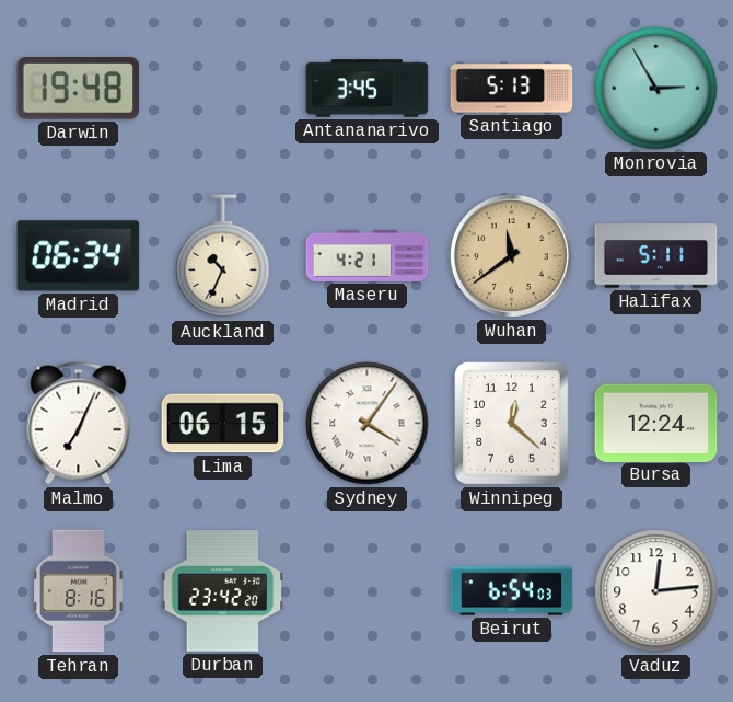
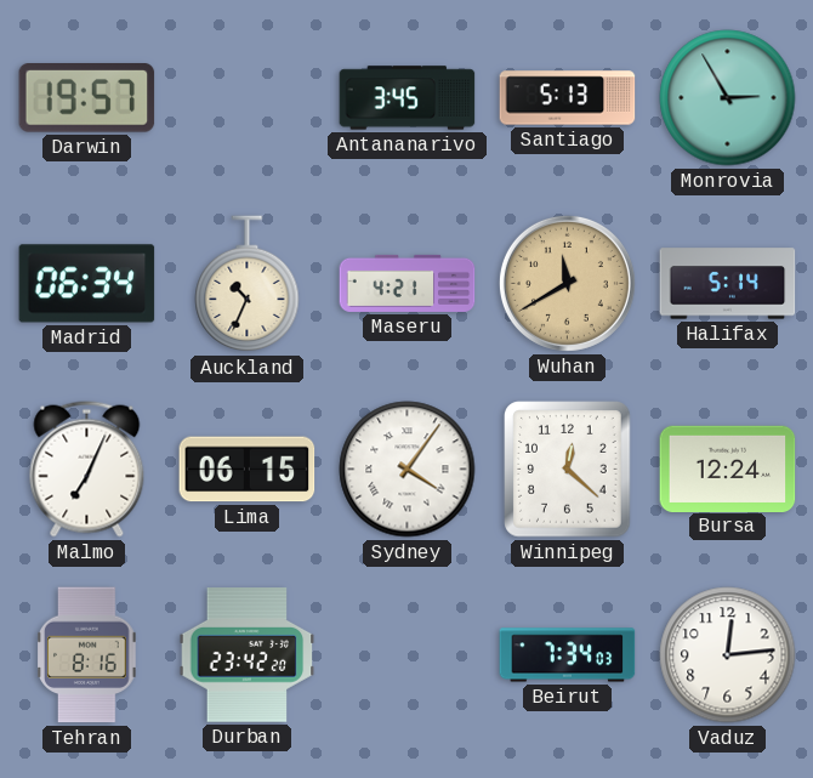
Darwin: 19:48 -> 19:57 (87, 98)
Wuhan: 11:39 -> 11:40 (567, 283)
Halifax: 5:11 -> 5:14 (728, 284)
Beirut: 6:54 -> 7:34 (568, 655)
